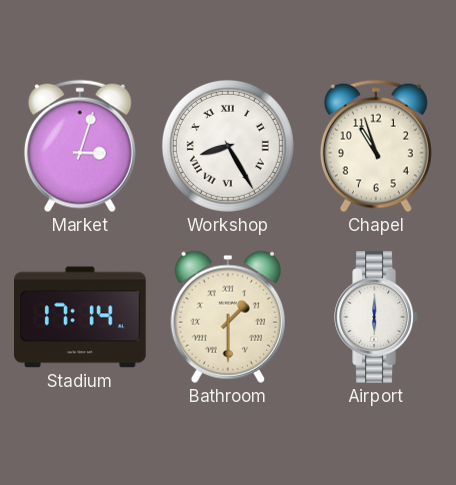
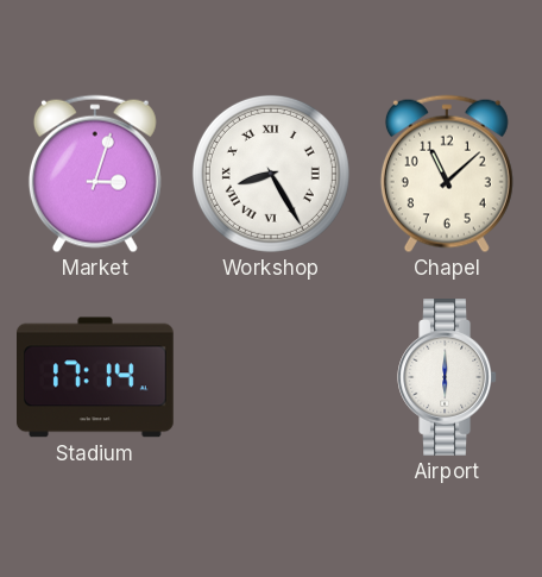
Chapel: 10:57 -> 11:08 (447, 174)
Bathroom: 1:30 -> none (227, 317)
